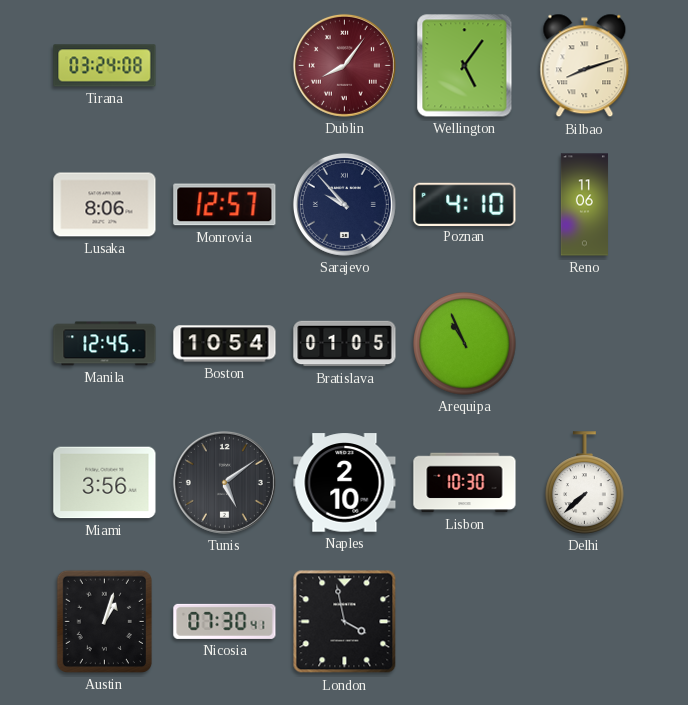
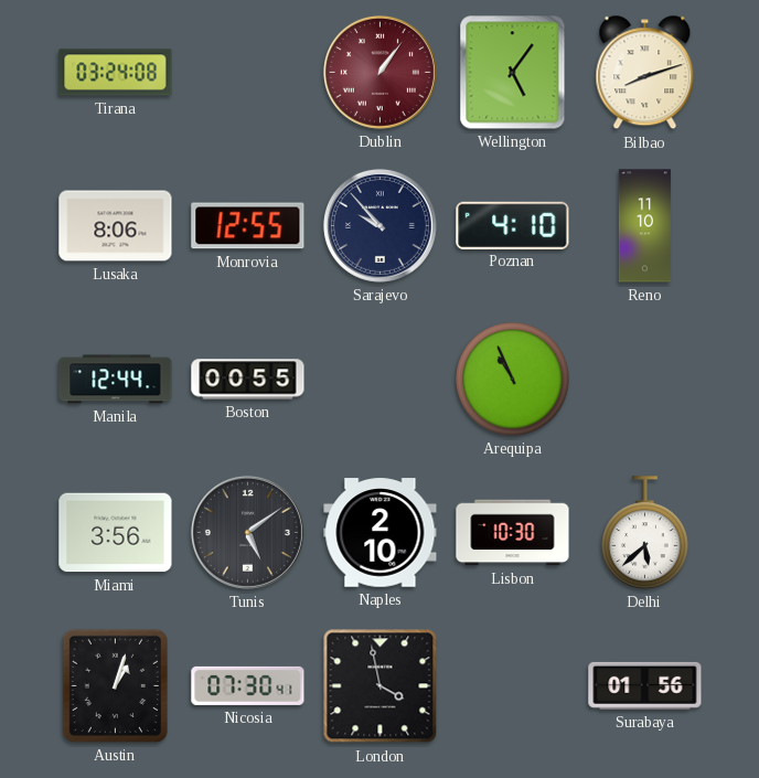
Dublin: 8:06 -> 1:06 (379, 72)
Monrovia: 12:57 -> 12:55 (248, 226)
Reno: 11:06 -> 11:10 (644, 226)
Manila: 12:45 -> 12:44 (116, 380)
Boston: 10:54 -> 00:55 (248, 380)
Bratislava: 01:05 -> none (345, 344)
Delhi: 7:38 -> 5:38 (645, 533)
Surabaya: none -> 01:56 (645, 685)
